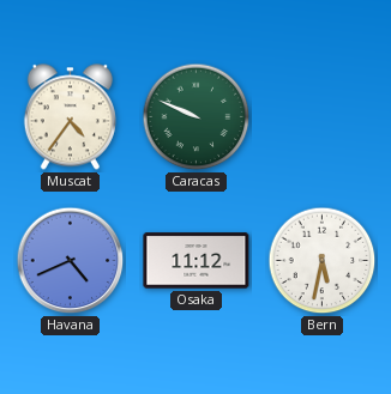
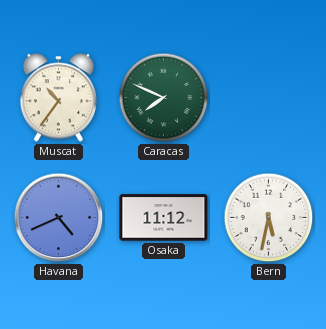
Muscat: 4:36 -> 10:36 (58, 98)
Caracas: 9:49 -> 7:49 (164, 98)
